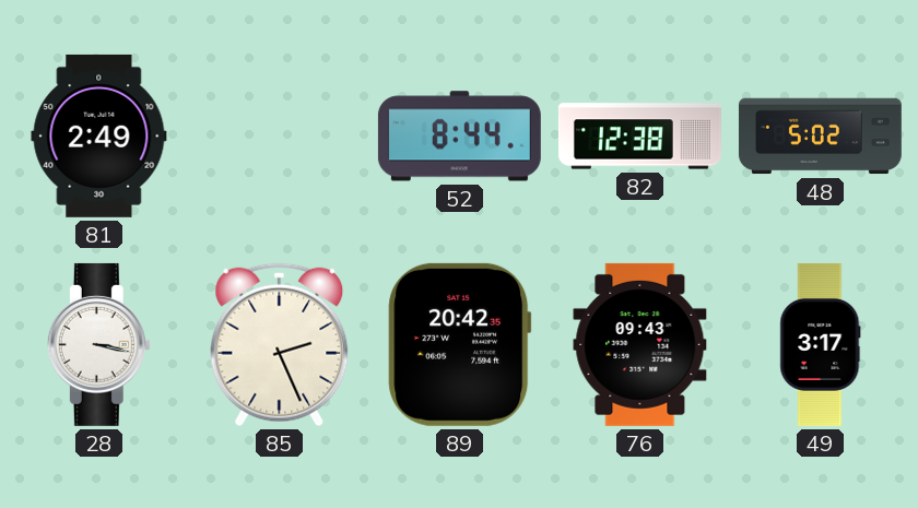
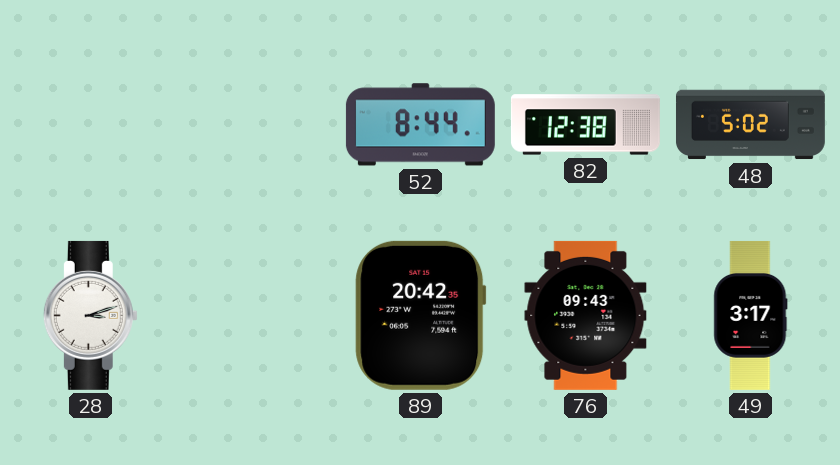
81: 2:49 -> none (99, 135)
28: 3:17 -> 3:12 (90, 315)
85: 2:26 -> none (280, 345)
